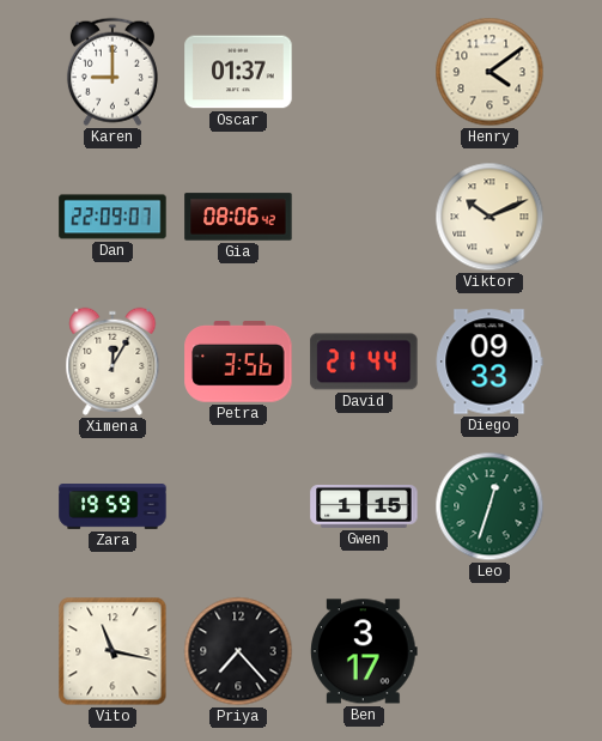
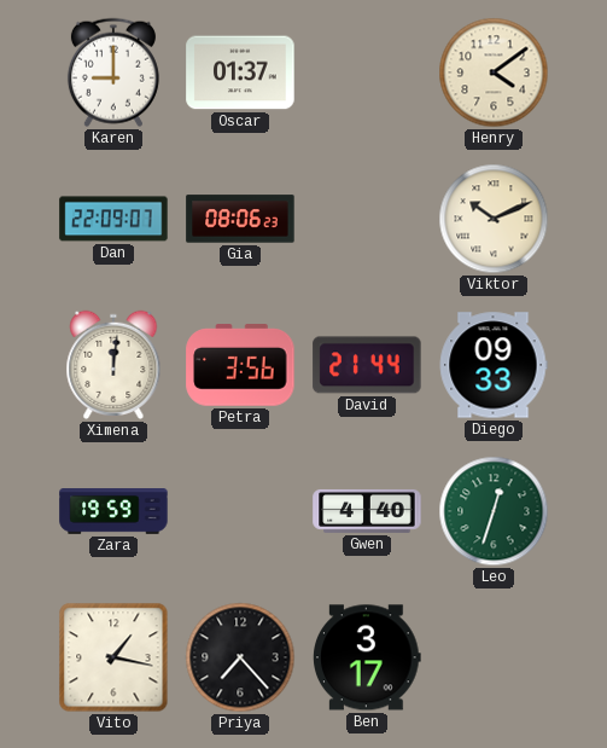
Gia: 08:06:42 -> 08:06:23 (240, 219)
Ximena: 12:05 -> 12:01 (113, 365)
Gwen: 1:15 -> 4:40 (367, 511)
Vito: 11:17 -> 1:17 (113, 657)
